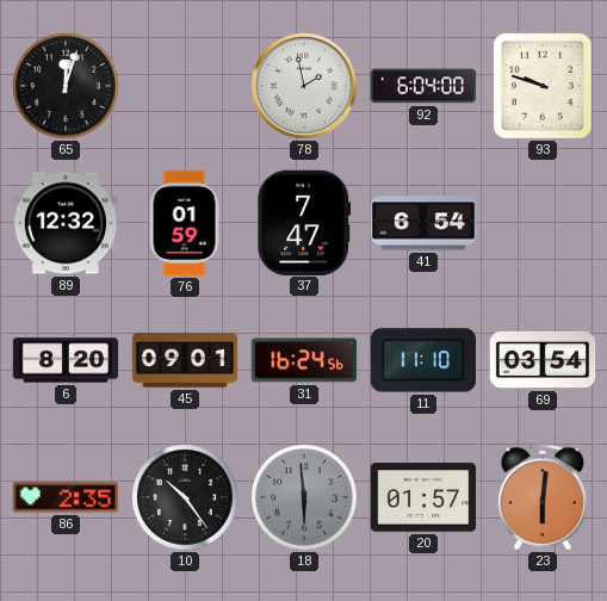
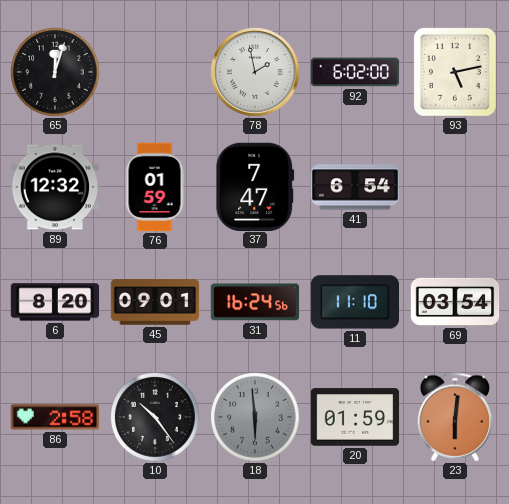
92: 6:04 -> 6:02 (355, 72)
93: 9:48 -> 5:13 (455, 72)
86: 2:35 -> 2:58 (55, 417)
20: 01:57 -> 01:59 (355, 417)
